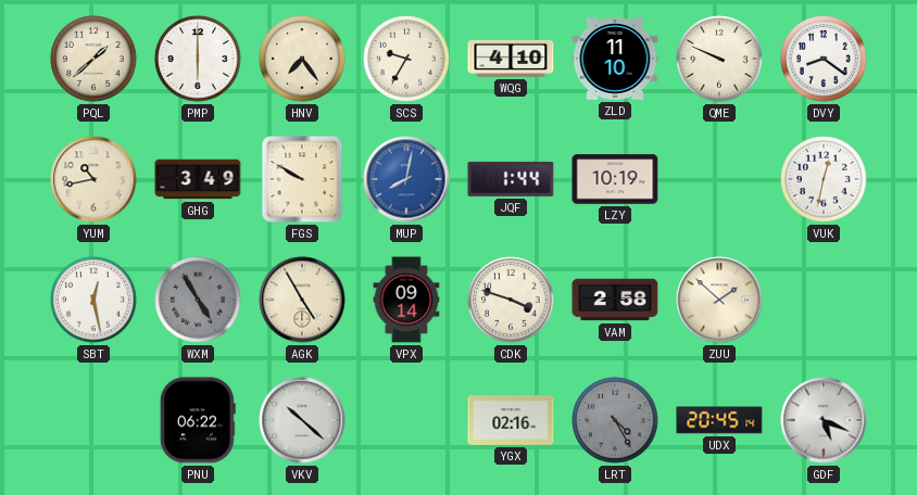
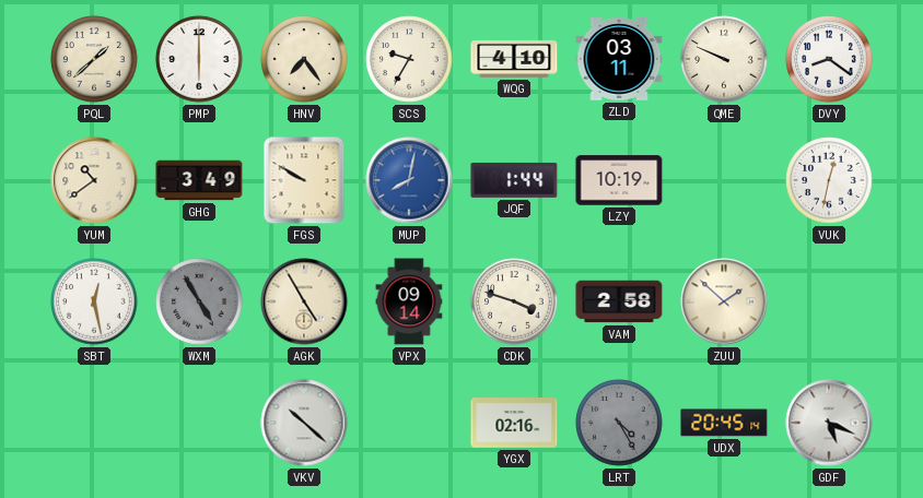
ZLD: 11:10 -> 03:11 (619, 59)
YUM: 10:43 -> 10:39 (94, 180)
PNU: 06:22 -> none (198, 420)
